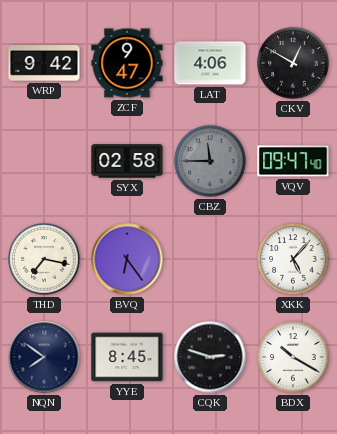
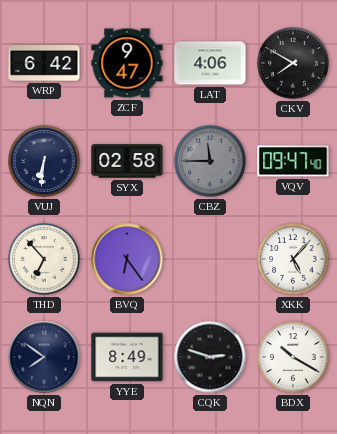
WRP: 9:42 -> 6:42 (44, 63)
CKV: 12:50 -> 7:50 (293, 63)
VUJ: none -> 6:31 (44, 161)
THD: 7:17 -> 6:53 (44, 259)
YYE: 8:45 -> 8:49 (127, 357)
